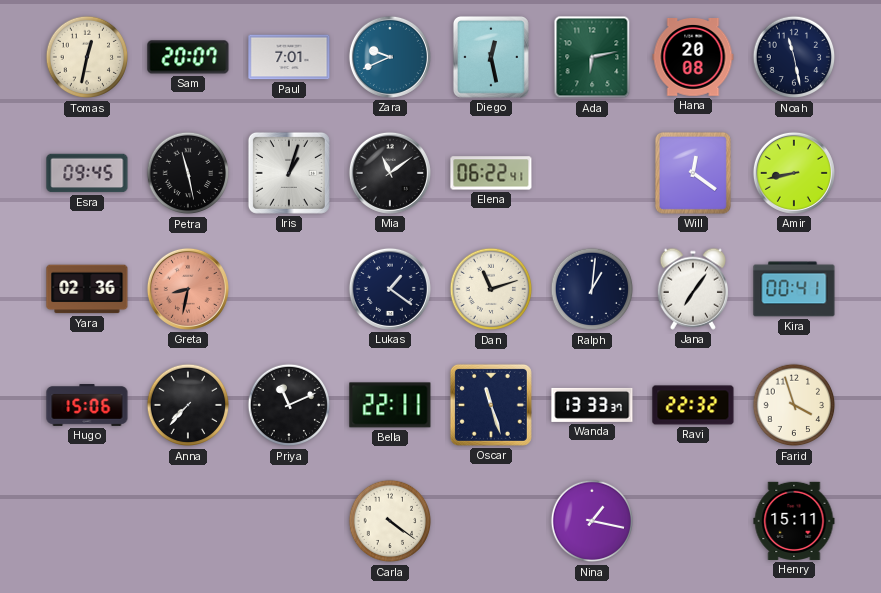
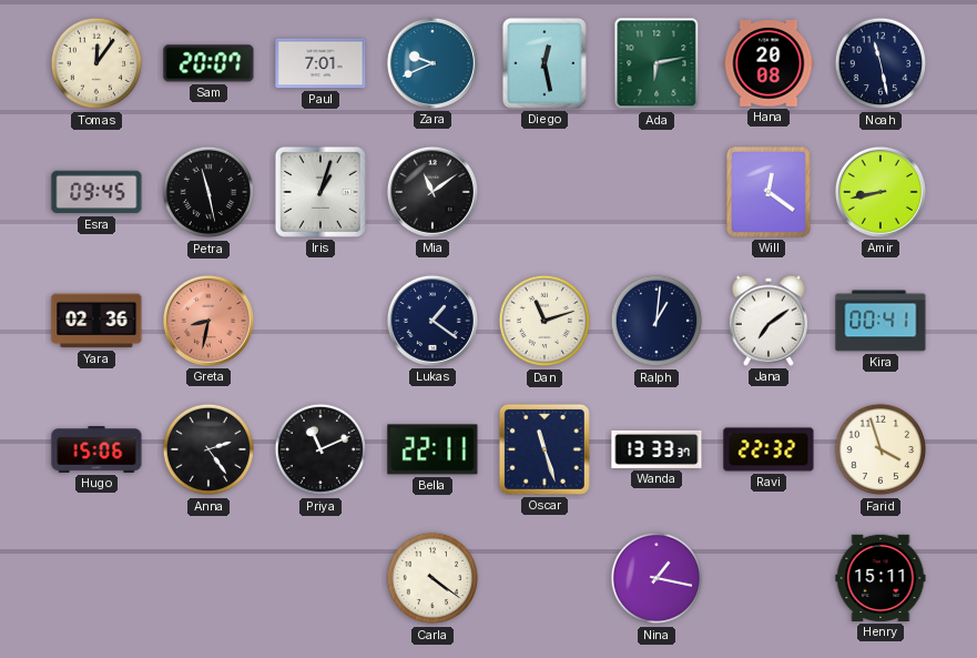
Tomas: 12:32 -> 12:06 (96, 63)
Elena: 06:22 -> none (491, 173)
Jana: 7:06 -> 7:09 (767, 321)
Anna: 7:37 -> 2:24 (208, 449)
